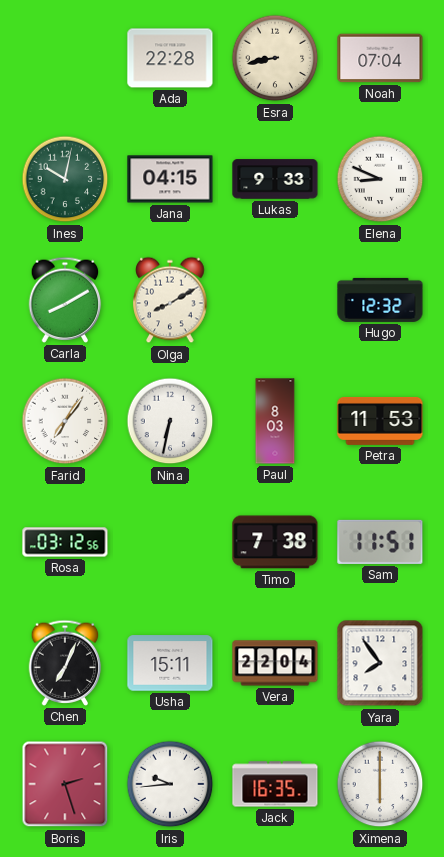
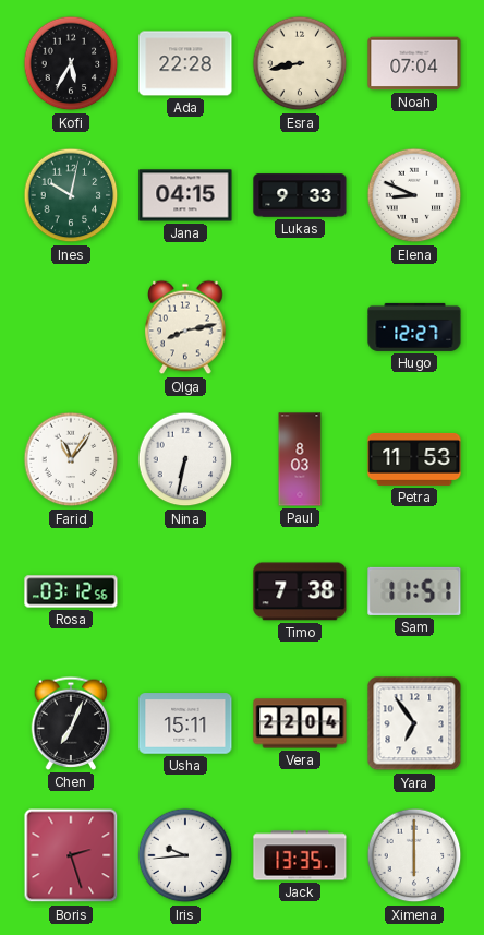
Kofi: none -> 5:35 (71, 63)
Carla: 8:10 -> none (65, 300)
Olga: 8:10 -> 8:13 (185, 327)
Hugo: 12:32 -> 12:27 (414, 327)
Farid: 7:06 -> 11:06 (71, 459)
Yara: 7:54 -> 6:54 (414, 723)
Jack: 16:35 -> 13:35 (300, 855)
